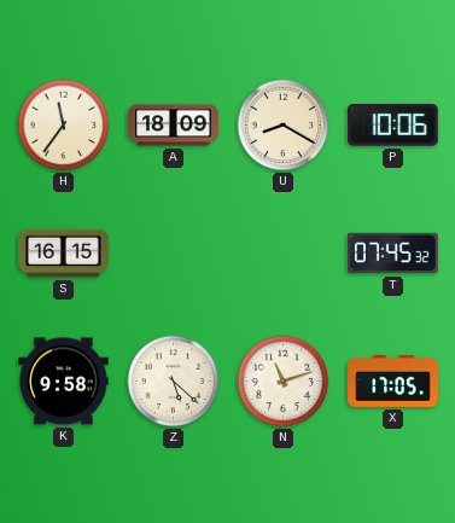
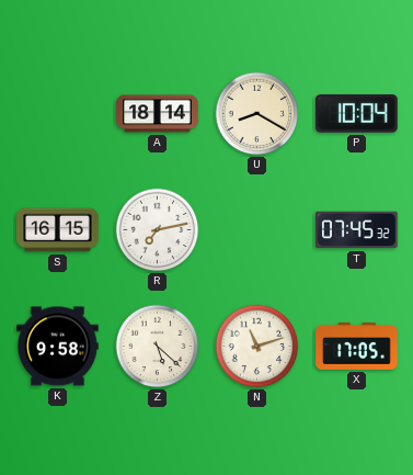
H: 11:36 -> none (64, 126)
A: 18:09 -> 18:14 (158, 114)
P: 10:06 -> 10:04 (357, 114)
R: none -> 7:13 (158, 230)
